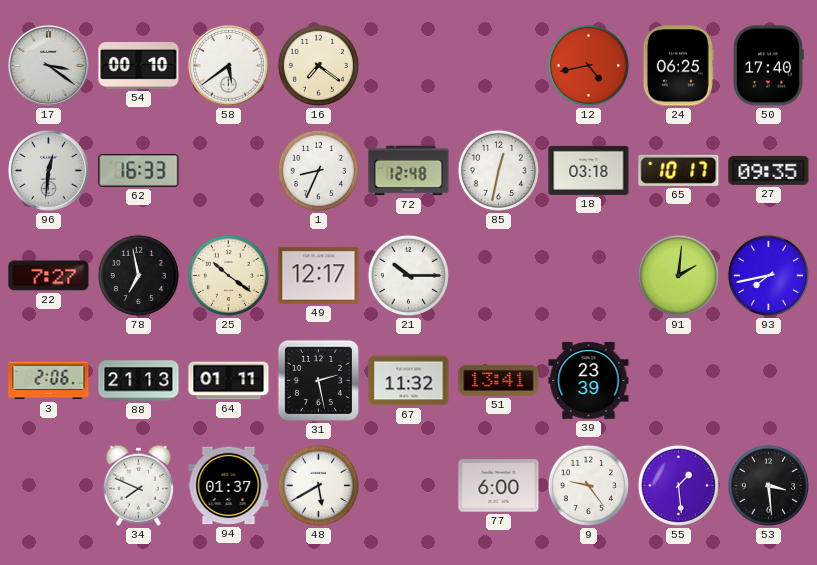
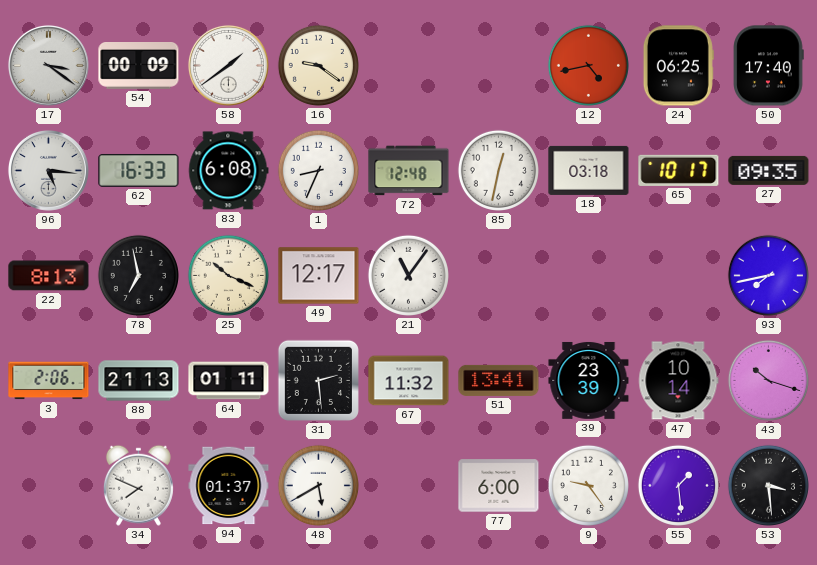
54: 00:10 -> 00:09 (139, 66)
58: 5:39 -> 1:39 (228, 65)
16: 7:21 -> 9:21 (318, 65)
96: 12:31 -> 5:16 (48, 170)
83: none -> 6:08 (229, 171)
22: 7:27 -> 8:13 (49, 276)
25: 10:21 -> 10:19 (228, 275)
21: 10:15 -> 11:06 (408, 275)
91: 2:01 -> none (678, 275)
31: 2:28 -> 2:29 (318, 380)
47: none -> 10:14 (679, 381)
43: none -> 10:18 (768, 380)
